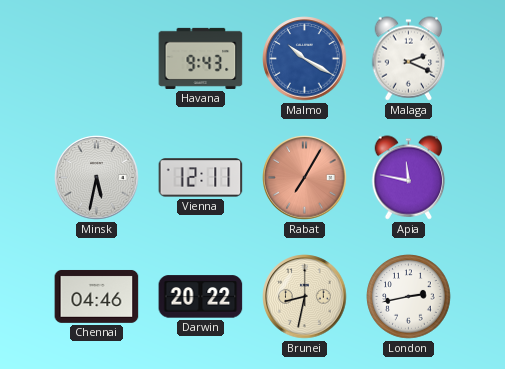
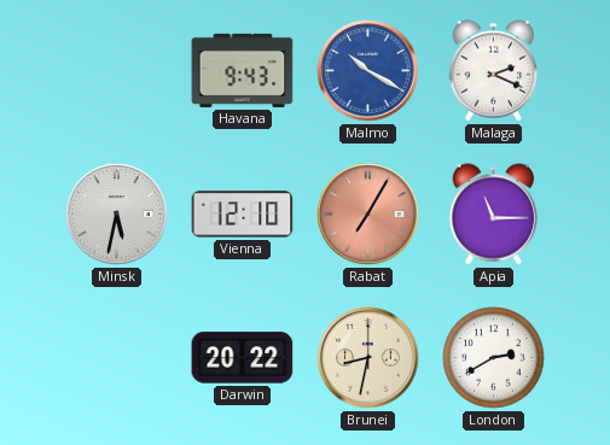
Vienna: 12:11 -> 12:10 (243, 215)
Apia: 11:47 -> 11:15 (494, 215)
Chennai: 04:46 -> none (97, 296)
London: 2:43 -> 2:40 (494, 358)
